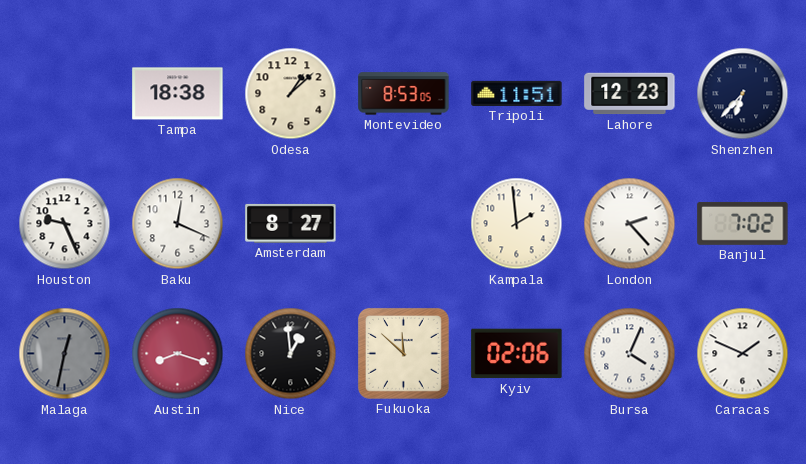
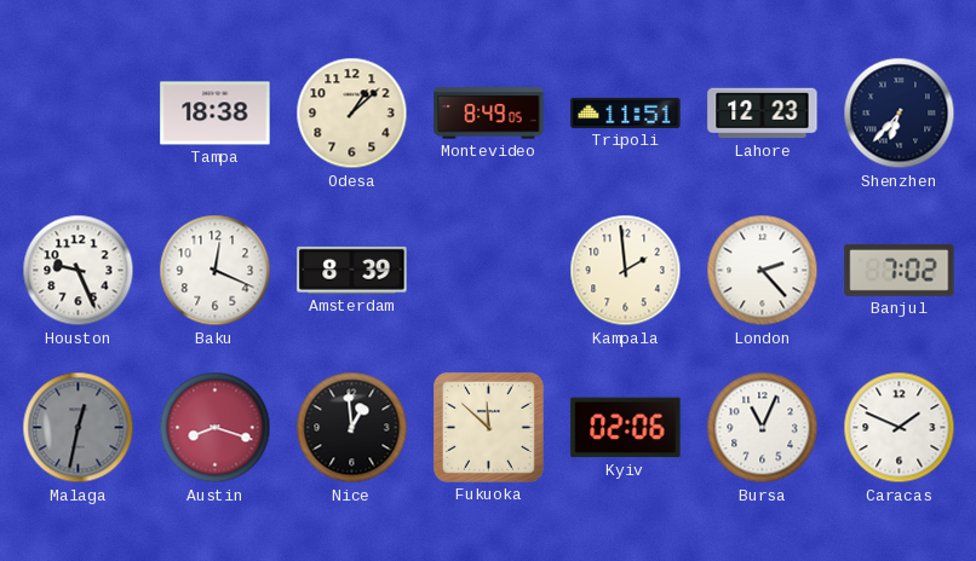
Montevideo: 8:53 -> 8:49 (489, 114)
Amsterdam: 8:27 -> 8:39 (352, 270)
Bursa: 4:04 -> 11:04 (763, 428)
